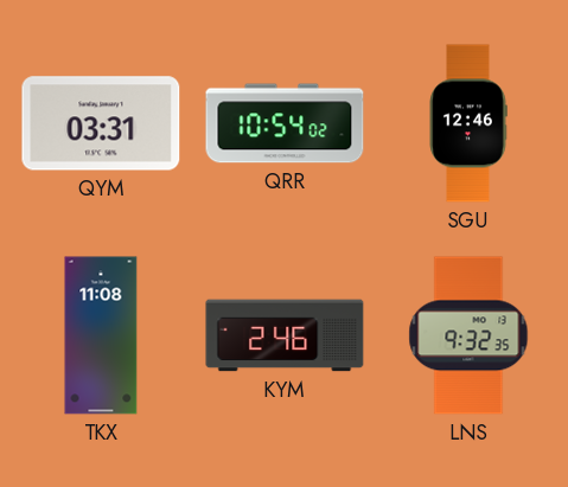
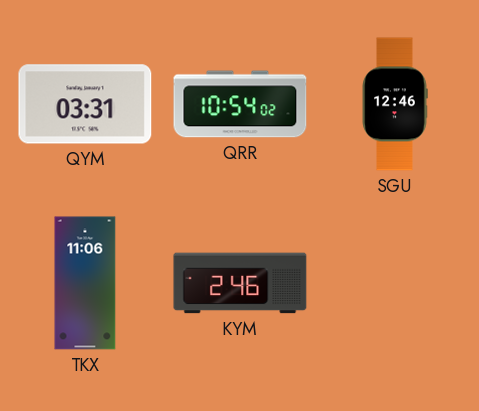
TKX: 11:08 -> 11:06 (85, 283)
LNS: 9:32 -> none (468, 335)
